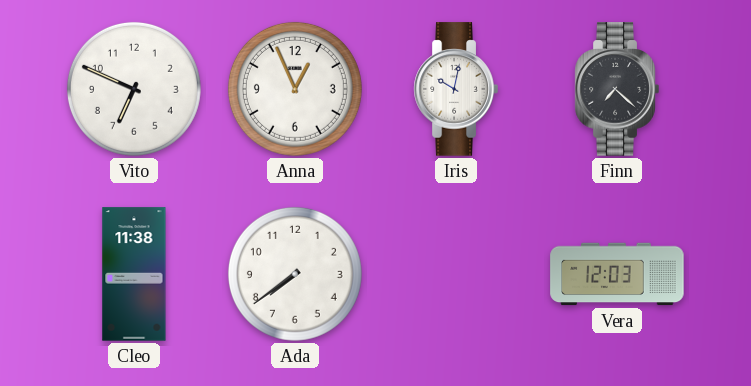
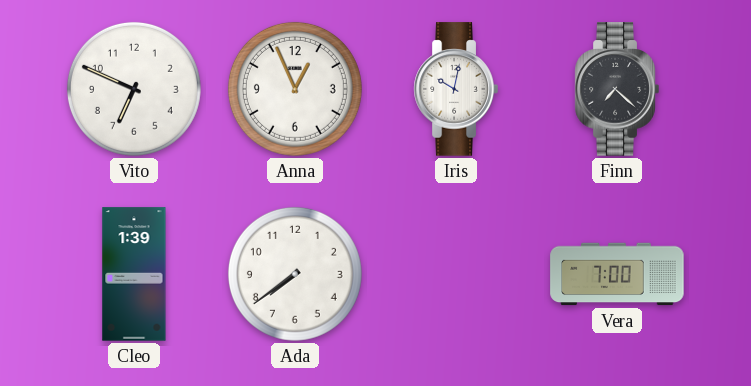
Cleo: 11:38 -> 1:39 (134, 274)
Vera: 12:03 -> 7:00 (617, 274)
